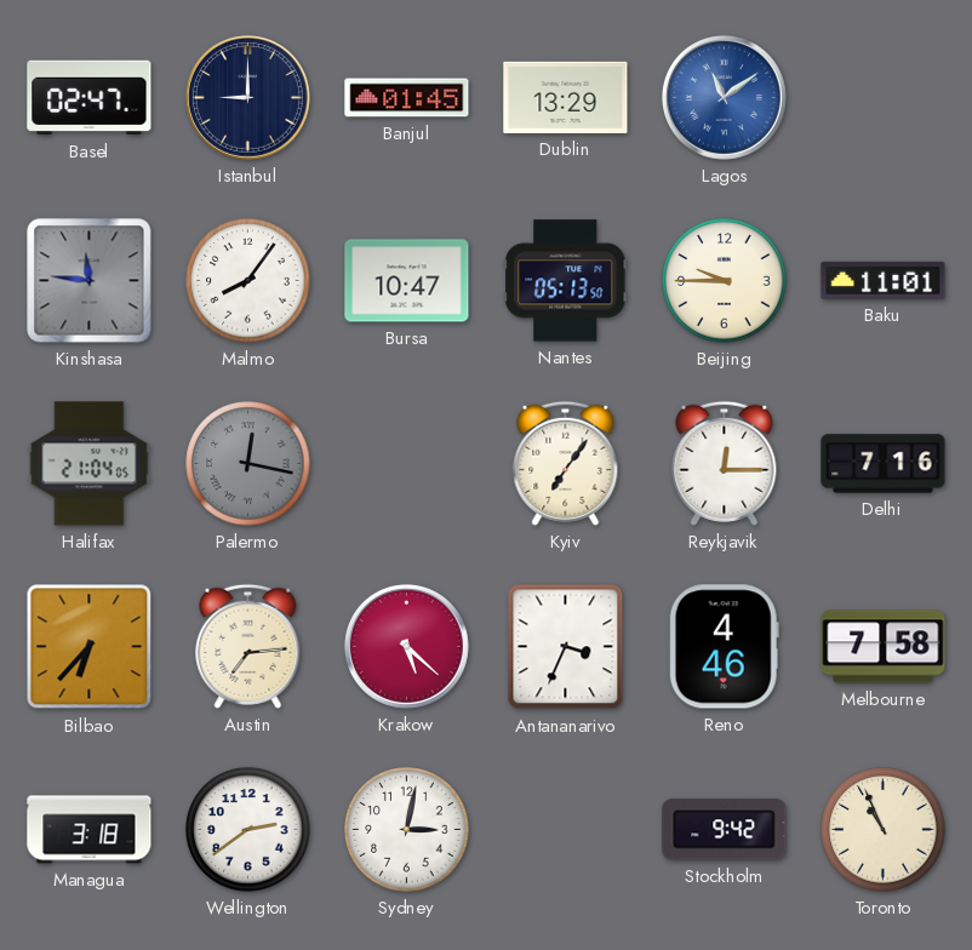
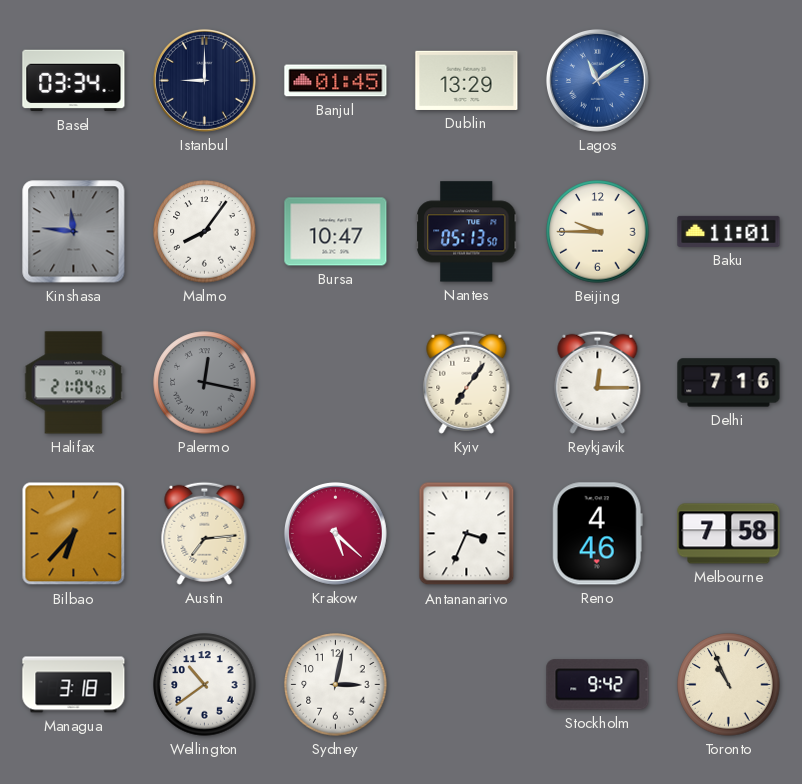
Basel: 02:47 -> 03:34 (74, 81)
Wellington: 2:39 -> 10:39 (205, 685)
